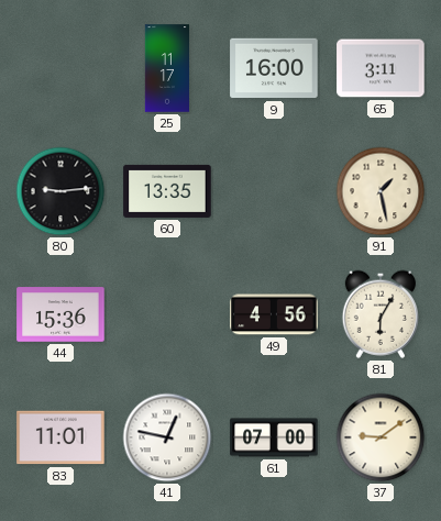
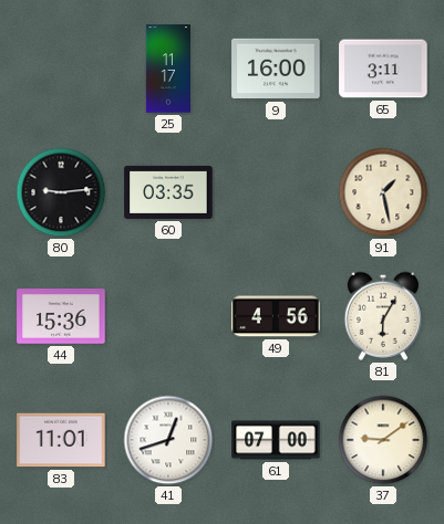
60: 13:35 -> 03:35 (168, 192)
41: 12:47 -> 12:42 (168, 440)
